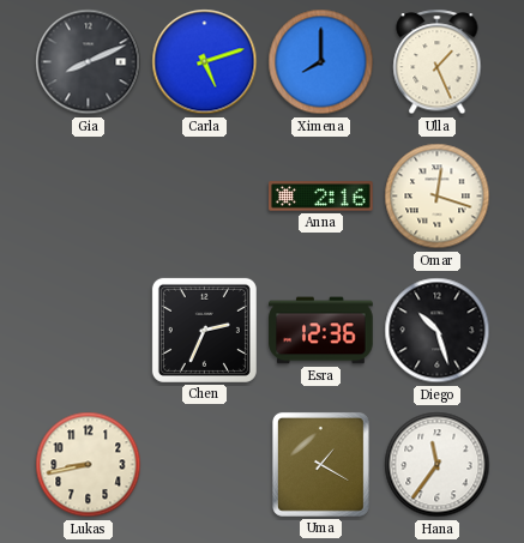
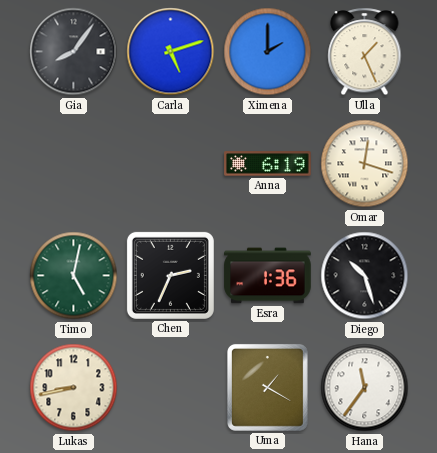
Gia: 8:11 -> 8:06 (74, 52)
Ximena: 8:00 -> 2:00 (268, 52)
Anna: 2:16 -> 6:19 (268, 164)
Timo: none -> 5:02 (74, 276)
Esra: 12:36 -> 1:36 (268, 276)
